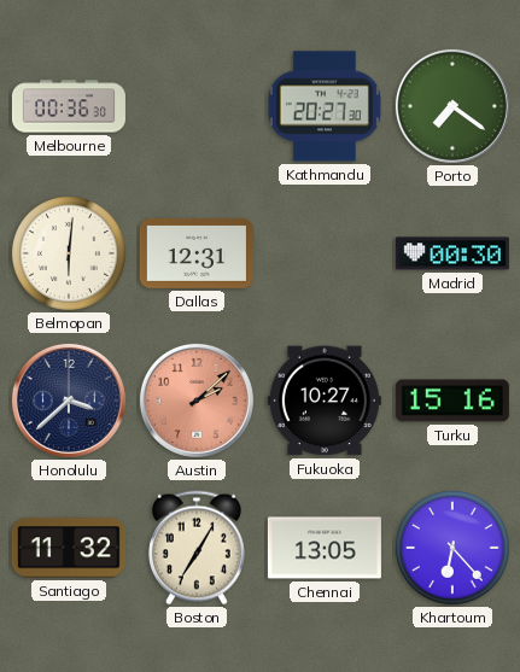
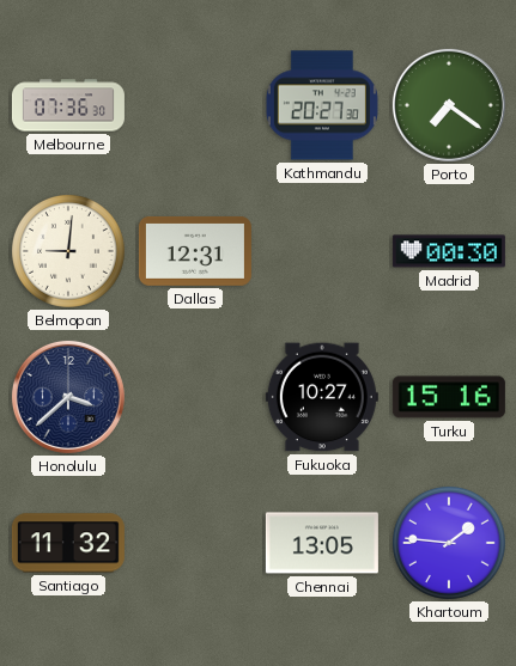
Melbourne: 00:36 -> 07:36 (68, 105)
Belmopan: 6:01 -> 9:01 (68, 251)
Austin: 2:08 -> none (197, 401)
Boston: 7:05 -> none (197, 548)
Khartoum: 6:23 -> 1:46 (449, 543)
